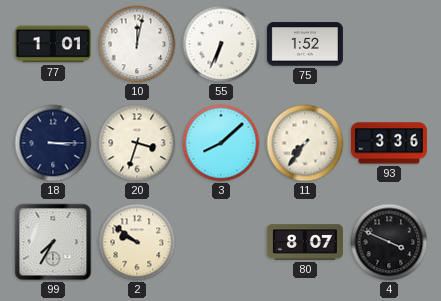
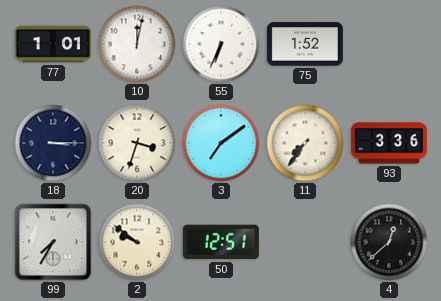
3: 8:08 -> 7:09 (221, 143)
50: none -> 12:51 (221, 242)
80: 8:07 -> none (305, 242)
4: 3:49 -> 12:38 (389, 242)
